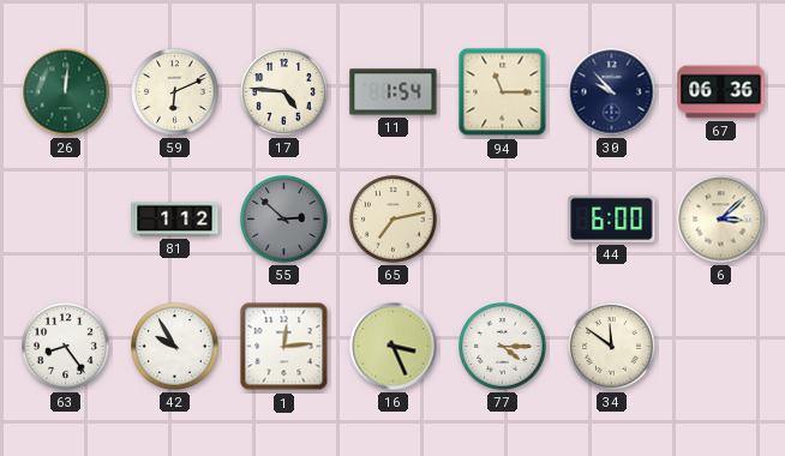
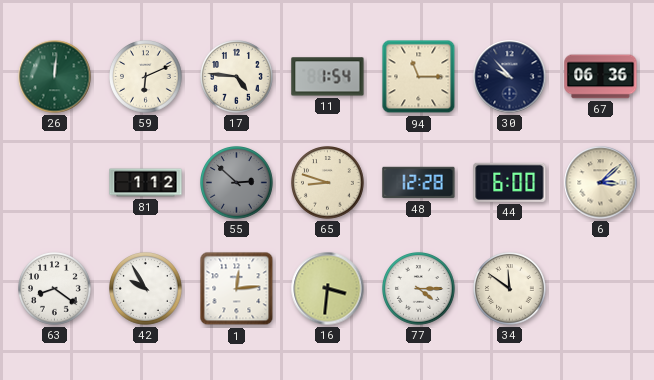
65: 7:13 -> 8:48 (328, 183)
48: none -> 12:28 (419, 183)
63: 8:24 -> 8:21 (55, 289)
16: 3:26 -> 3:31 (328, 289)
